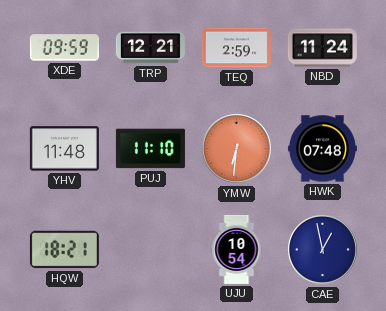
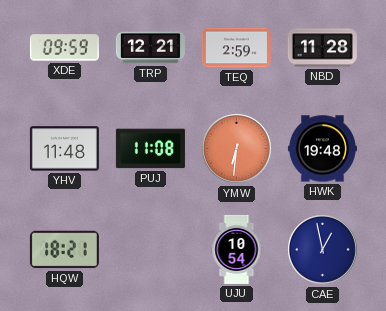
NBD: 11:24 -> 11:28 (322, 48)
PUJ: 11:10 -> 11:08 (150, 149)
HWK: 07:48 -> 19:48 (322, 149)
